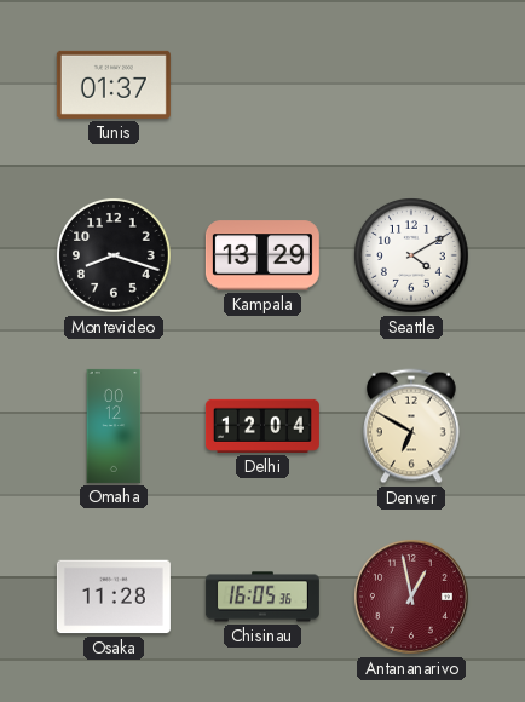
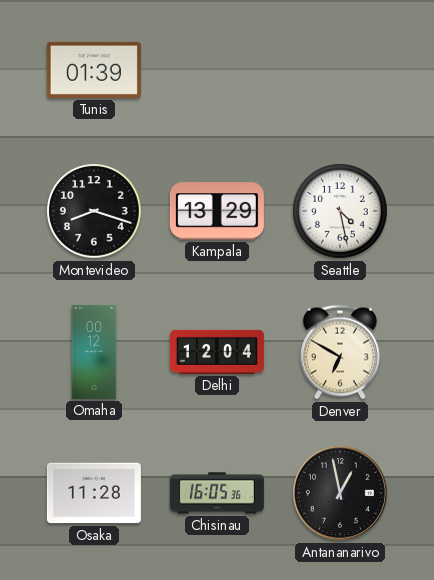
Tunis: 01:37 -> 01:39 (94, 70)
Seattle: 4:10 -> 4:28 (341, 212)
Antananarivo dial: burgundy -> black (340, 493)
